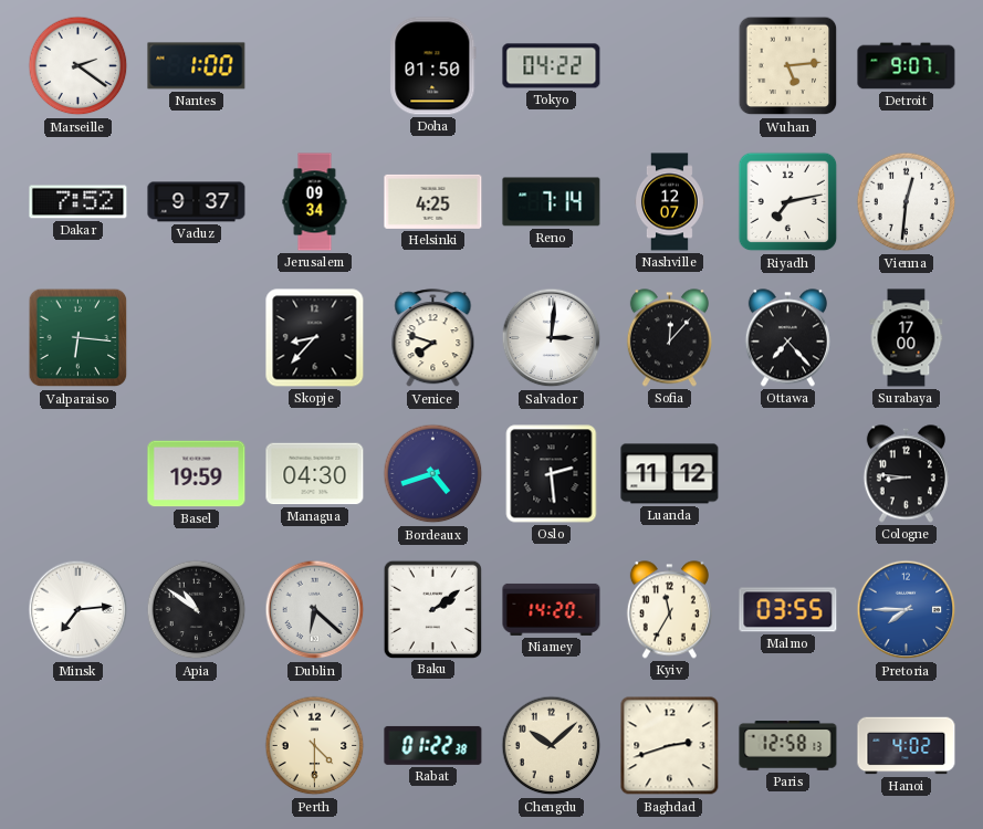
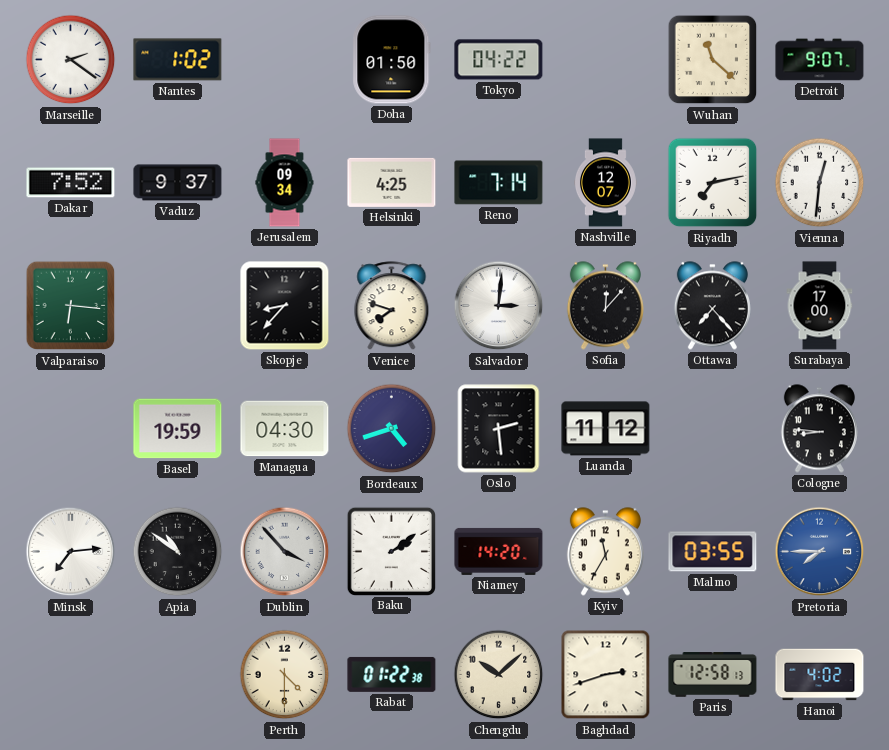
Nantes: 1:00 -> 1:02 (178, 60)
Wuhan: 5:14 -> 11:22 (713, 60)
Dublin: 6:22 -> 3:53 (285, 552)
